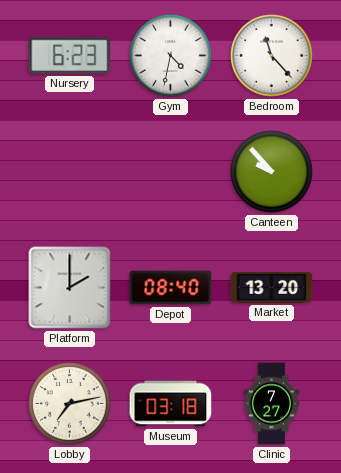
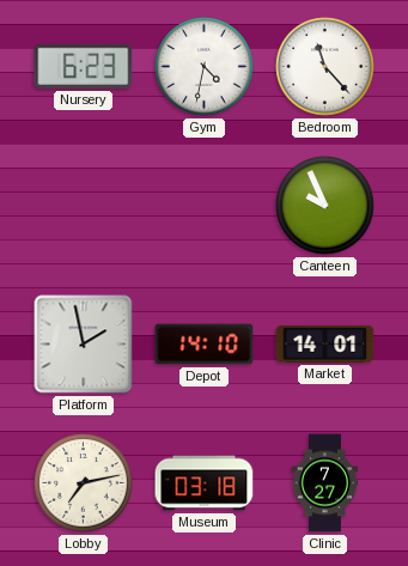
Canteen: 9:53 -> 9:56 (325, 206)
Platform: 2:00 -> 1:58 (84, 345)
Depot: 08:40 -> 14:10 (205, 345)
Market: 13:20 -> 14:01 (325, 343)
